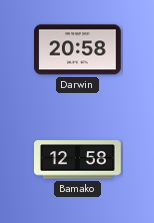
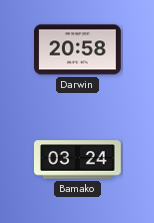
Bamako: 12:58 -> 03:24 (78, 160)
